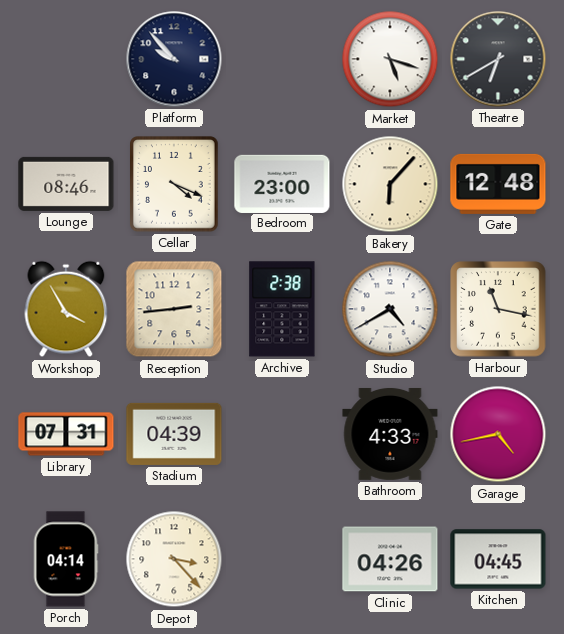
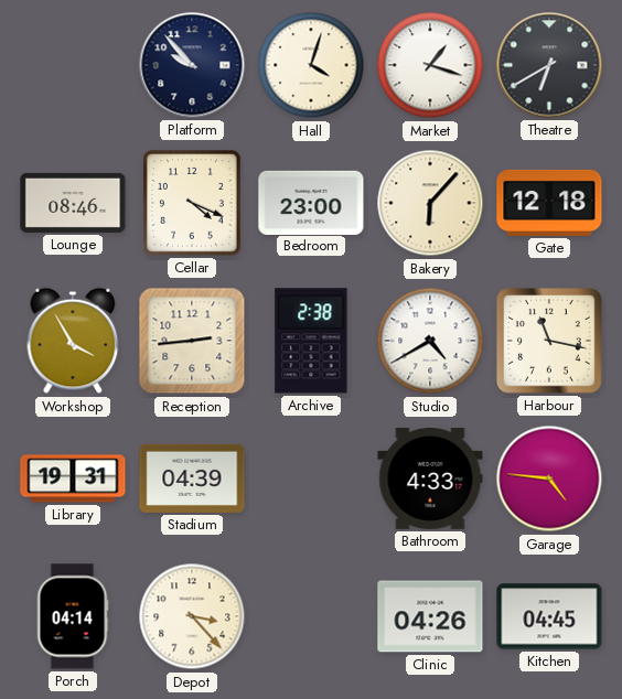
Hall: none -> 4:03 (311, 65)
Market: 5:18 -> 1:18 (430, 65)
Gate: 12:48 -> 12:18 (549, 203)
Library: 07:31 -> 19:31 (73, 478)
Garage: 4:43 -> 4:46 (549, 478)
